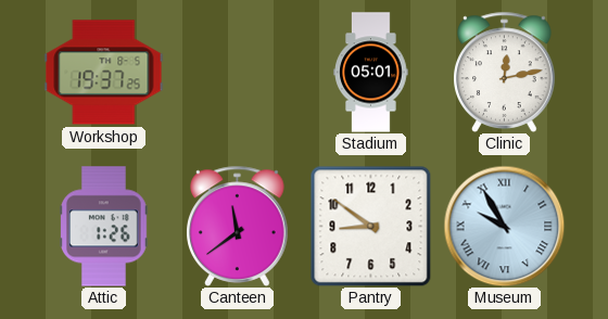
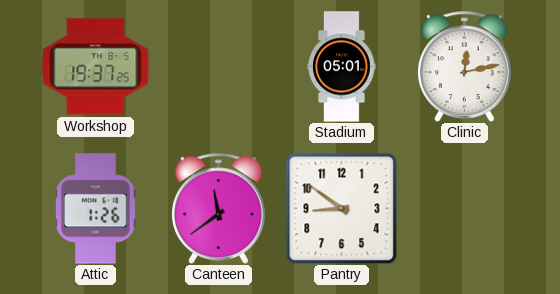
Museum: 9:55 -> none (504, 226)
